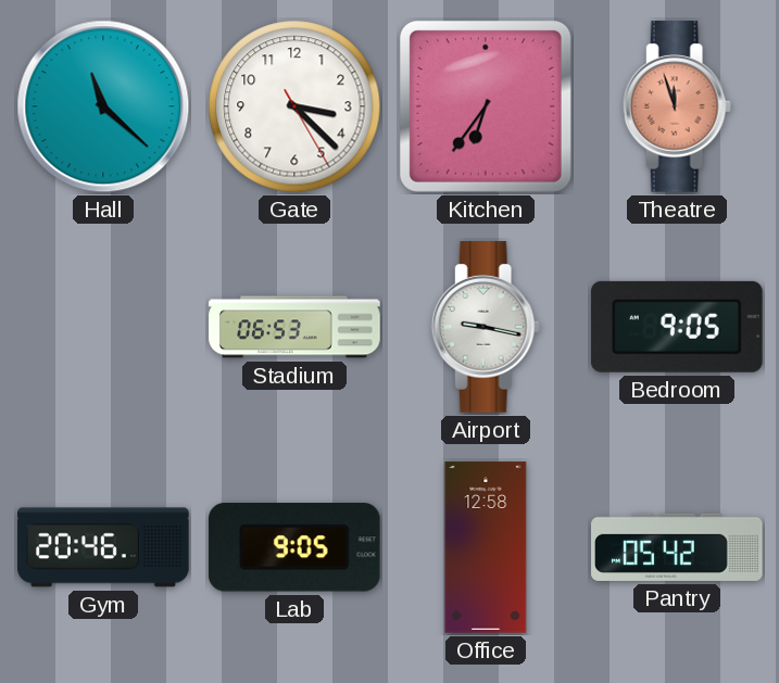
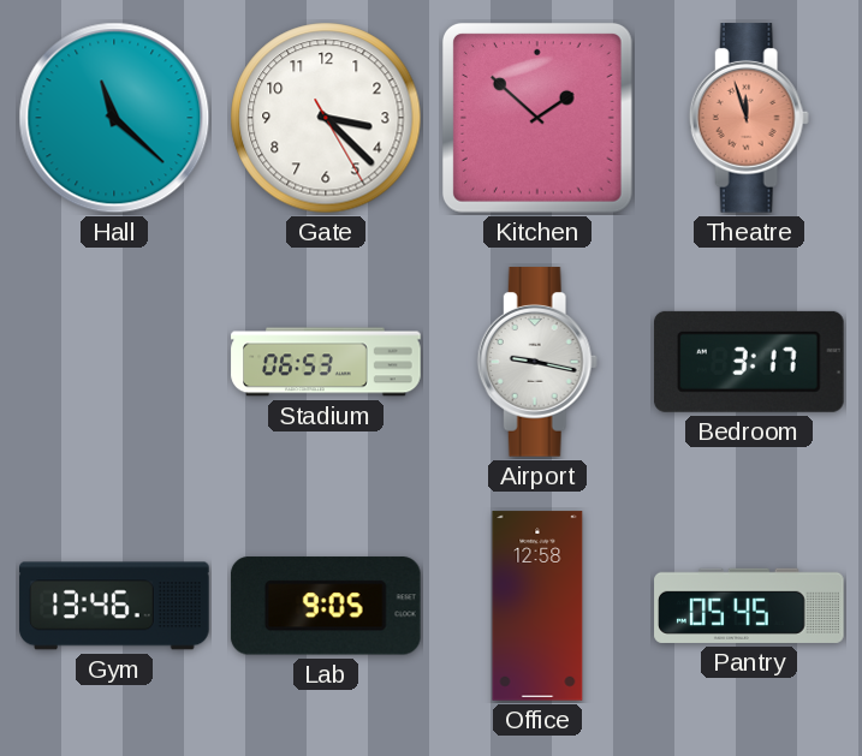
Kitchen: 6:36 -> 1:52 (537, 118)
Bedroom: 9:05 -> 3:17 (749, 362)
Gym: 20:46 -> 13:46 (114, 606)
Pantry: 05:42 -> 05:45 (749, 606)
